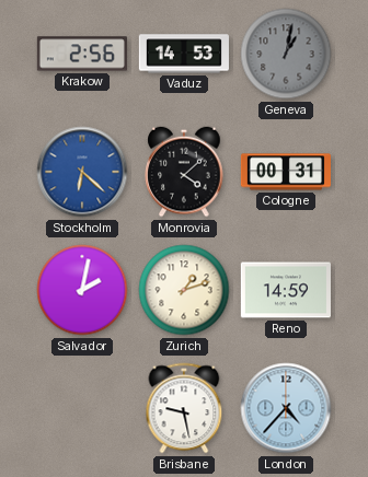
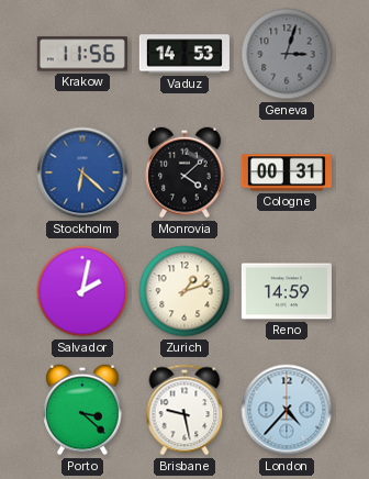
Krakow: 2:56 -> 11:56 (82, 54)
Geneva: 1:02 -> 3:03 (287, 54)
Porto: none -> 3:22 (82, 410)
